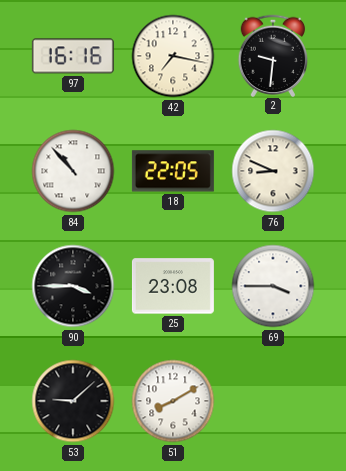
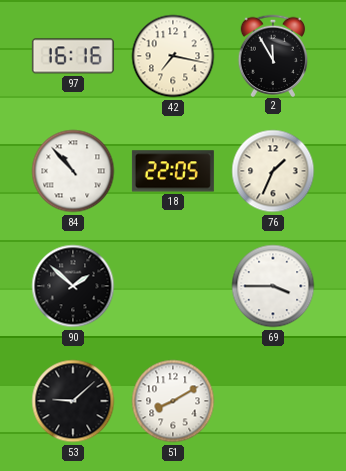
2: 9:31 -> 11:55 (273, 55)
76: 8:49 -> 1:34 (273, 171)
90: 3:45 -> 1:52 (73, 286)
25: 23:08 -> none (173, 286)
